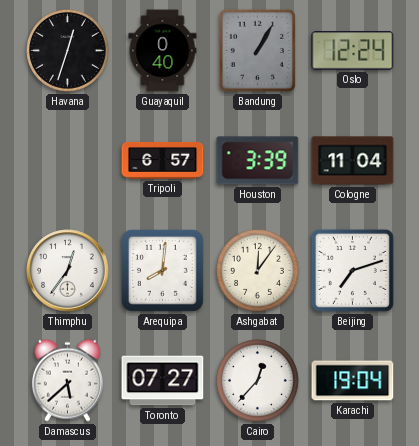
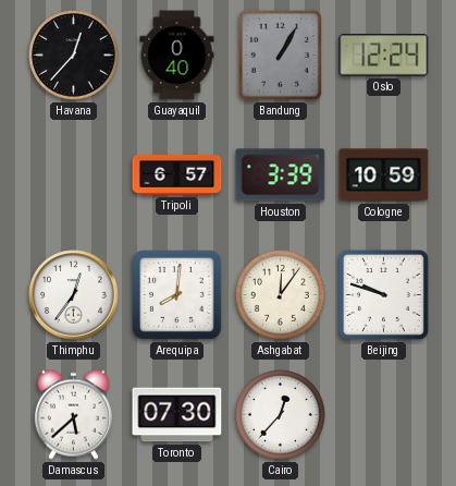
Havana: 12:33 -> 12:37 (74, 56)
Cologne: 11:04 -> 10:59 (384, 175)
Beijing: 7:12 -> 9:48 (383, 294)
Toronto: 07:27 -> 07:30 (177, 415)
Karachi: 19:04 -> none (353, 381)
